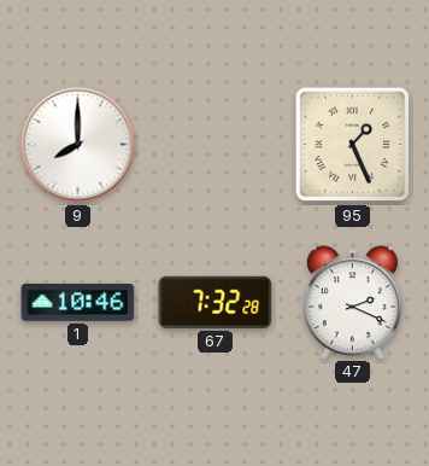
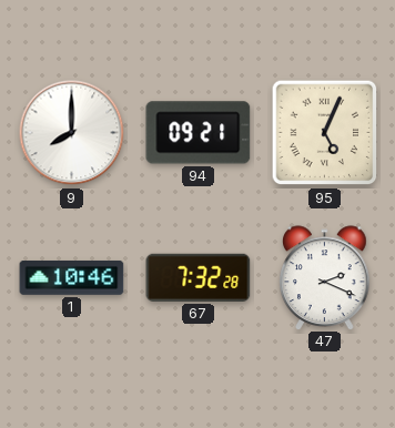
94: none -> 09:21 (199, 133)
95: 1:26 -> 5:04 (325, 133)
